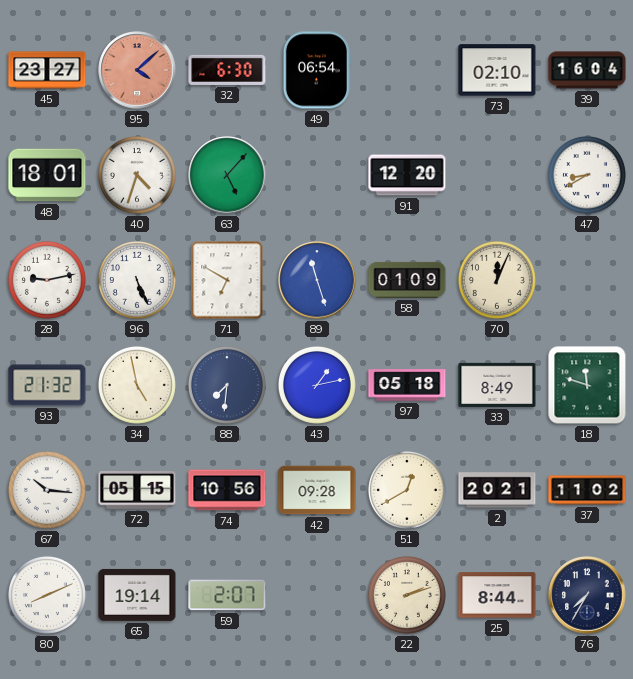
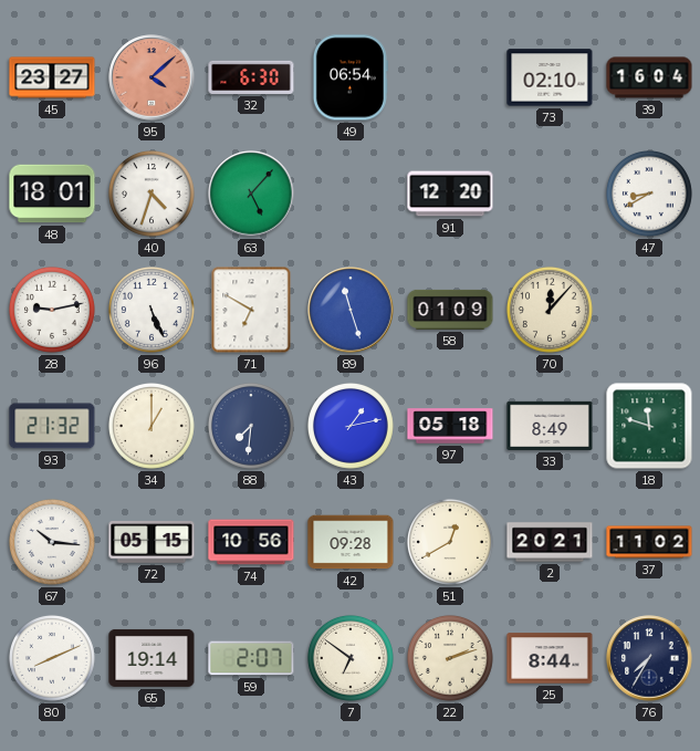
70: 12:04 -> 12:07 (550, 310)
34: 4:58 -> 1:00 (152, 426)
7: none -> 6:51 (351, 658)
